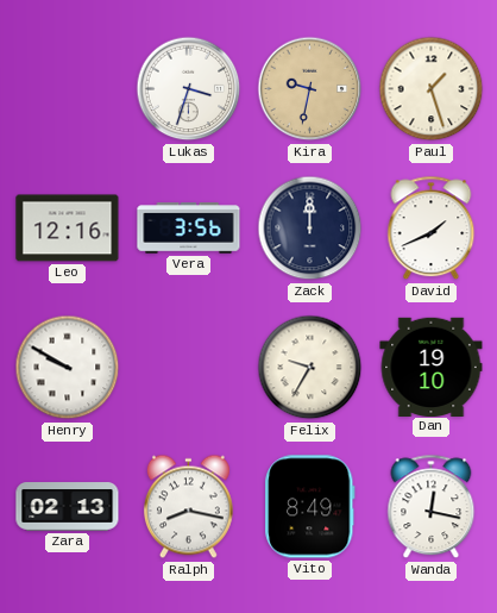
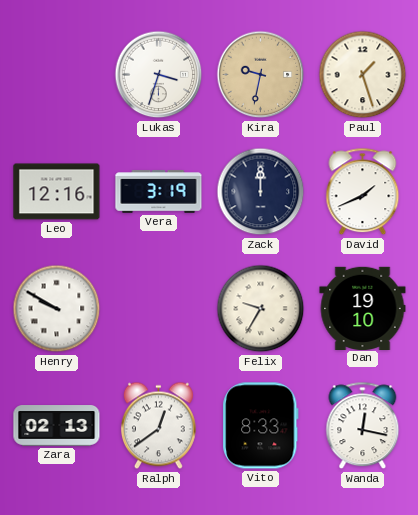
Vera: 3:56 -> 3:19 (159, 192)
Ralph: 8:17 -> 12:39 (158, 426)
Vito: 8:49 -> 8:33 (261, 426)
